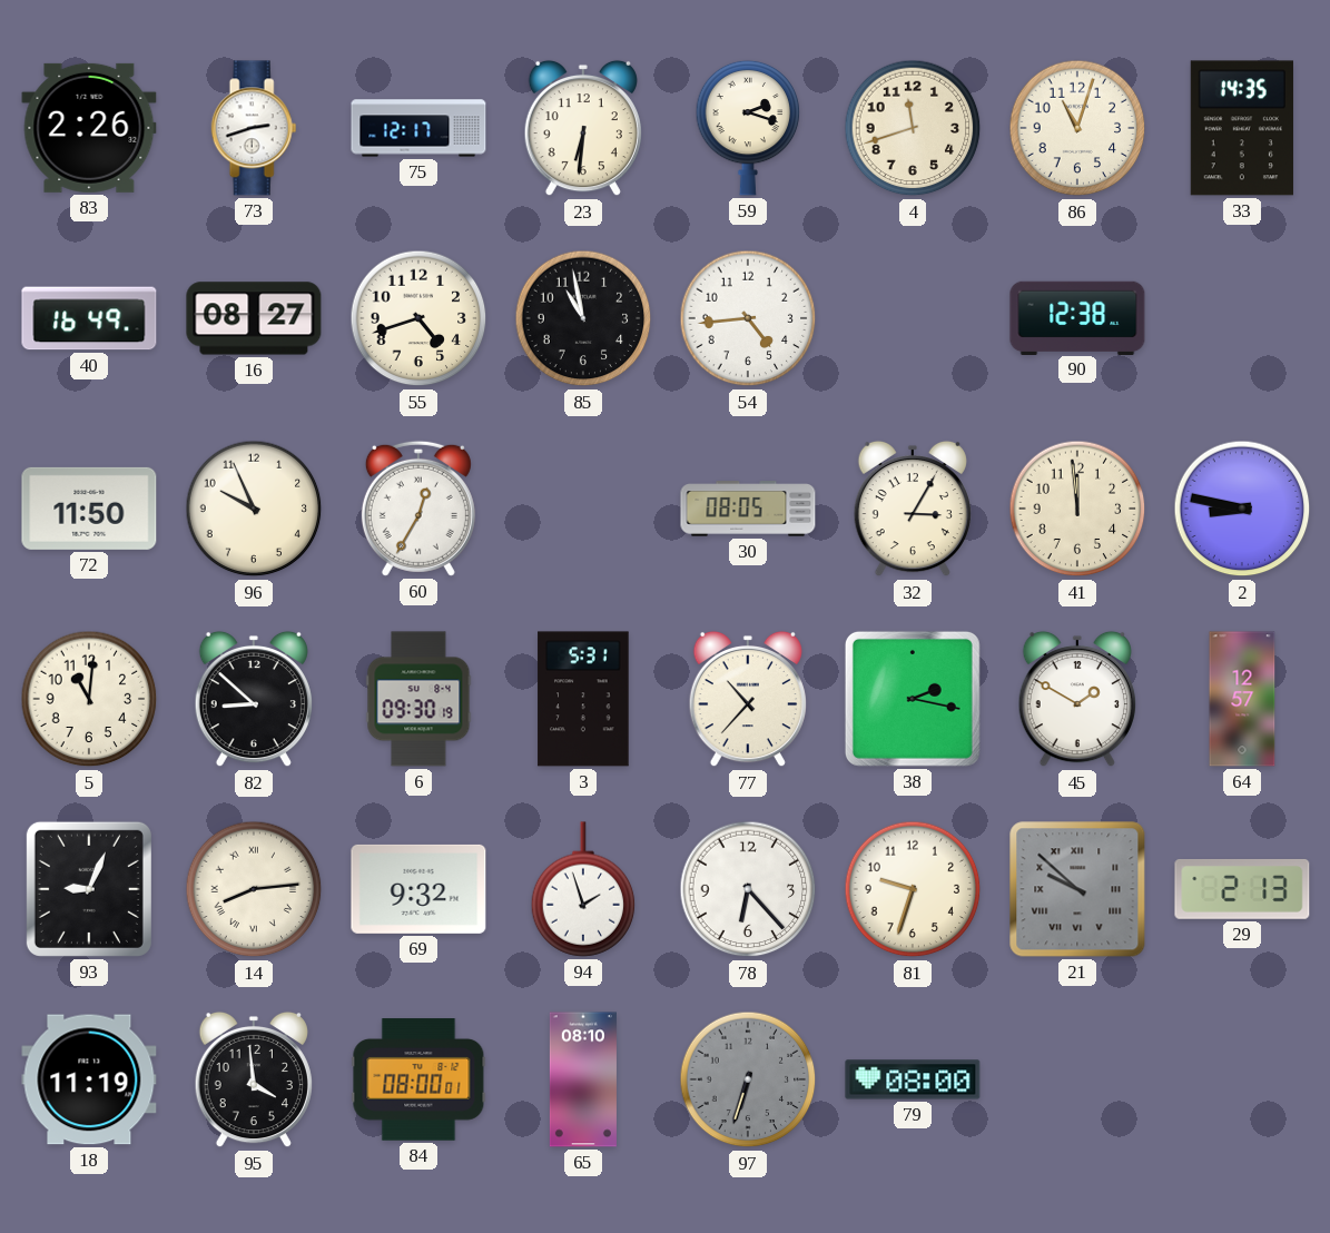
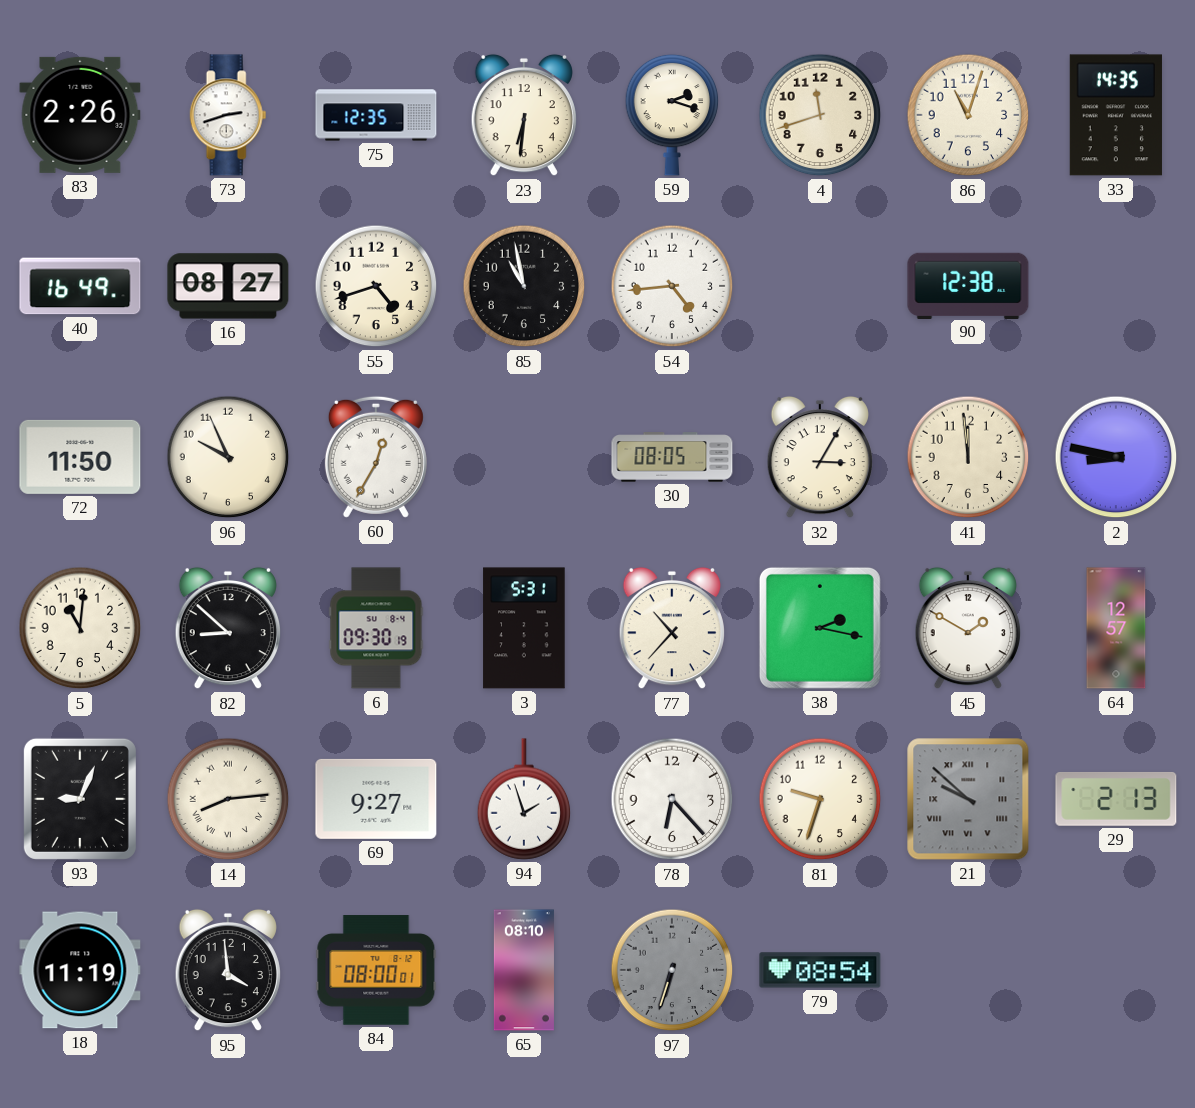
75: 12:17 -> 12:35 (376, 115)
69: 9:32 -> 9:27 (376, 799)
79: 08:00 -> 08:54 (820, 970)
